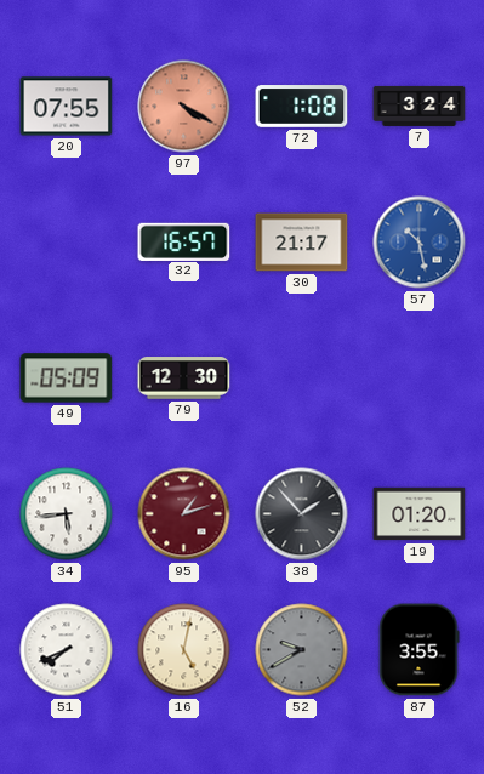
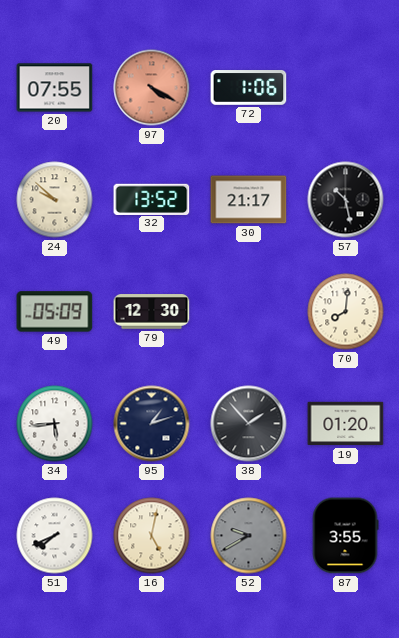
72: 1:08 -> 1:06 (249, 88)
7: 3:24 -> none (420, 106)
24: none -> 9:52 (55, 200)
32: 16:57 -> 13:52 (152, 199)
57 dial: blue -> black (346, 200)
70: none -> 8:01 (346, 312)
95 dial: burgundy -> navy (152, 424)
